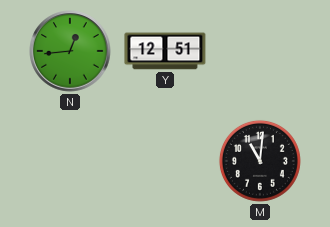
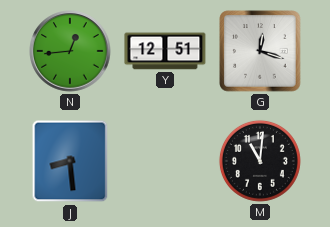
G: none -> 12:18 (260, 51)
J: none -> 8:29 (70, 161)
